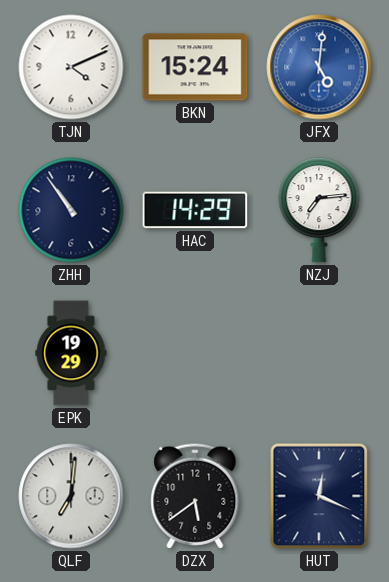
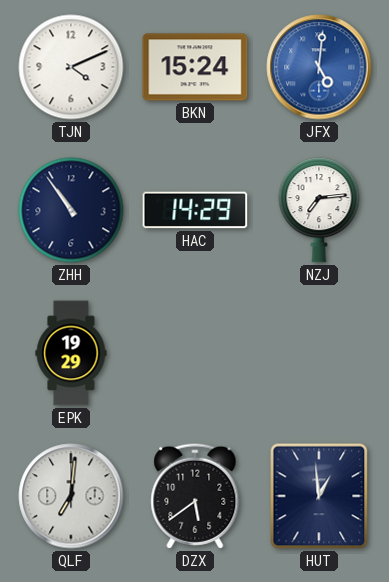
HUT: 12:19 -> 12:59 (319, 496)
